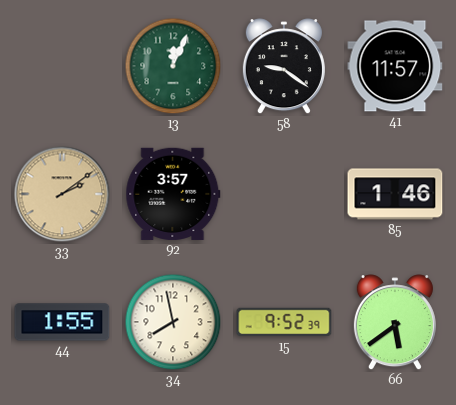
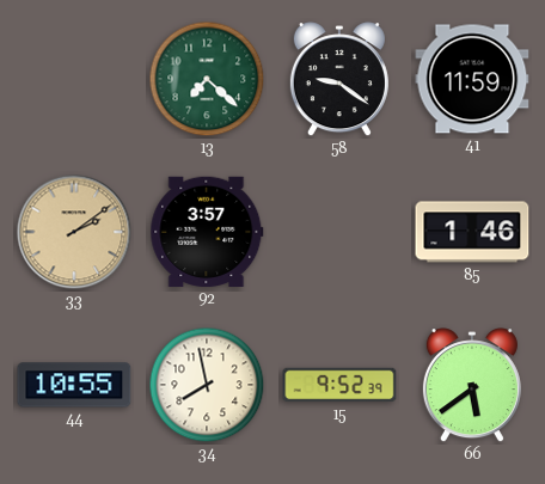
13: 12:04 -> 7:22 (207, 79)
41: 11:57 -> 11:59 (472, 79)
44: 1:55 -> 10:55 (74, 385)
